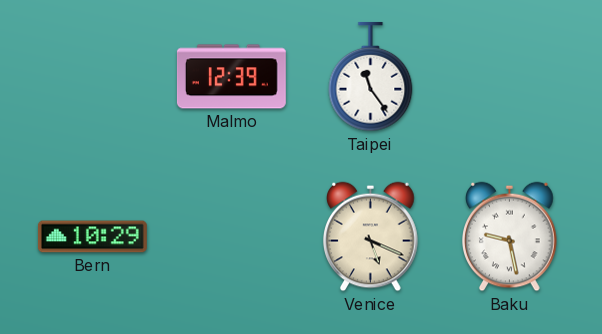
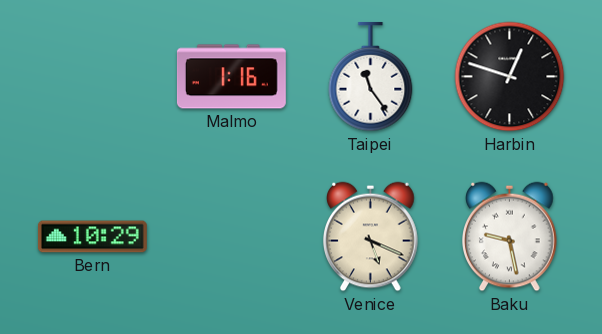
Malmo: 12:39 -> 1:16 (231, 77)
Harbin: none -> 12:48 (510, 77)
